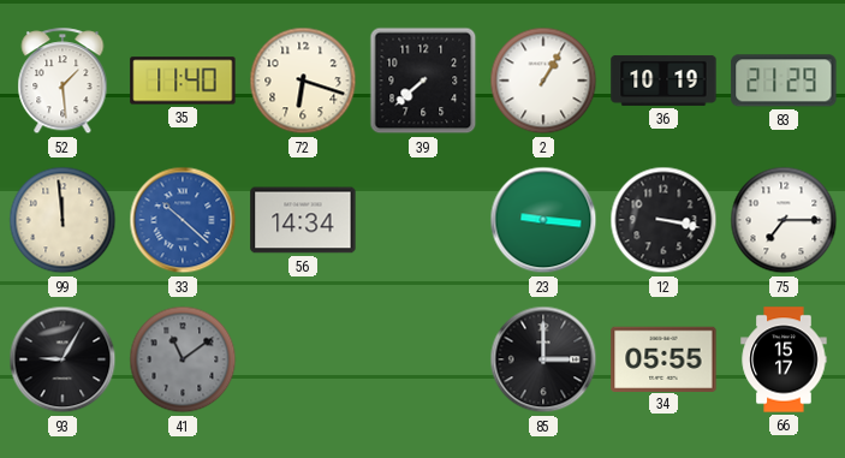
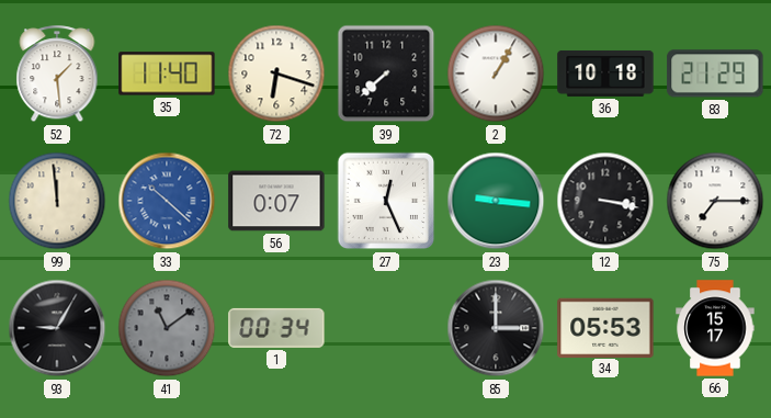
36: 10:19 -> 10:18 (605, 74)
56: 14:34 -> 0:07 (276, 201)
27: none -> 12:26 (386, 201)
1: none -> 00:34 (276, 328)
34: 05:55 -> 05:53 (605, 327)
